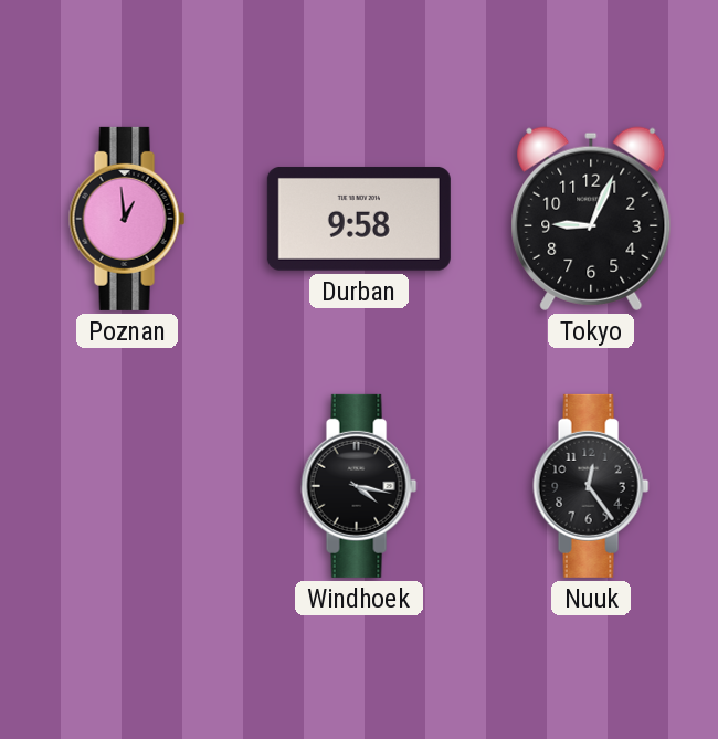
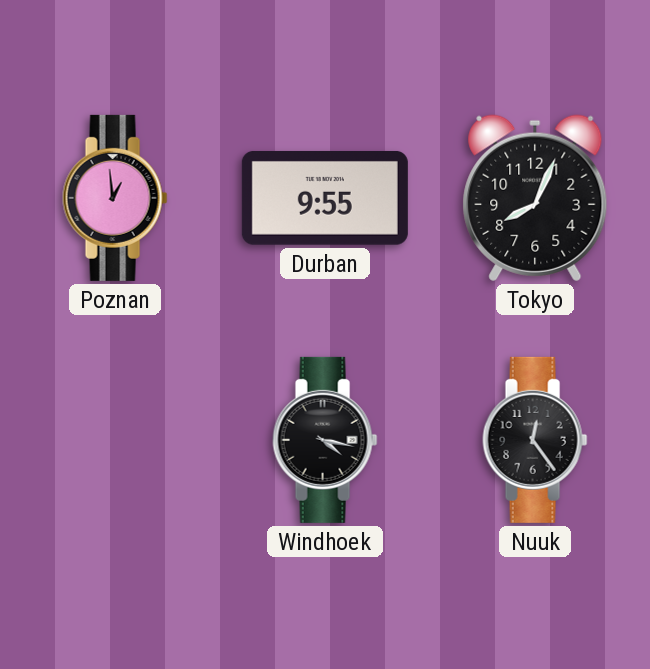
Durban: 9:58 -> 9:55 (325, 198)
Tokyo: 9:04 -> 8:04 (535, 198)
